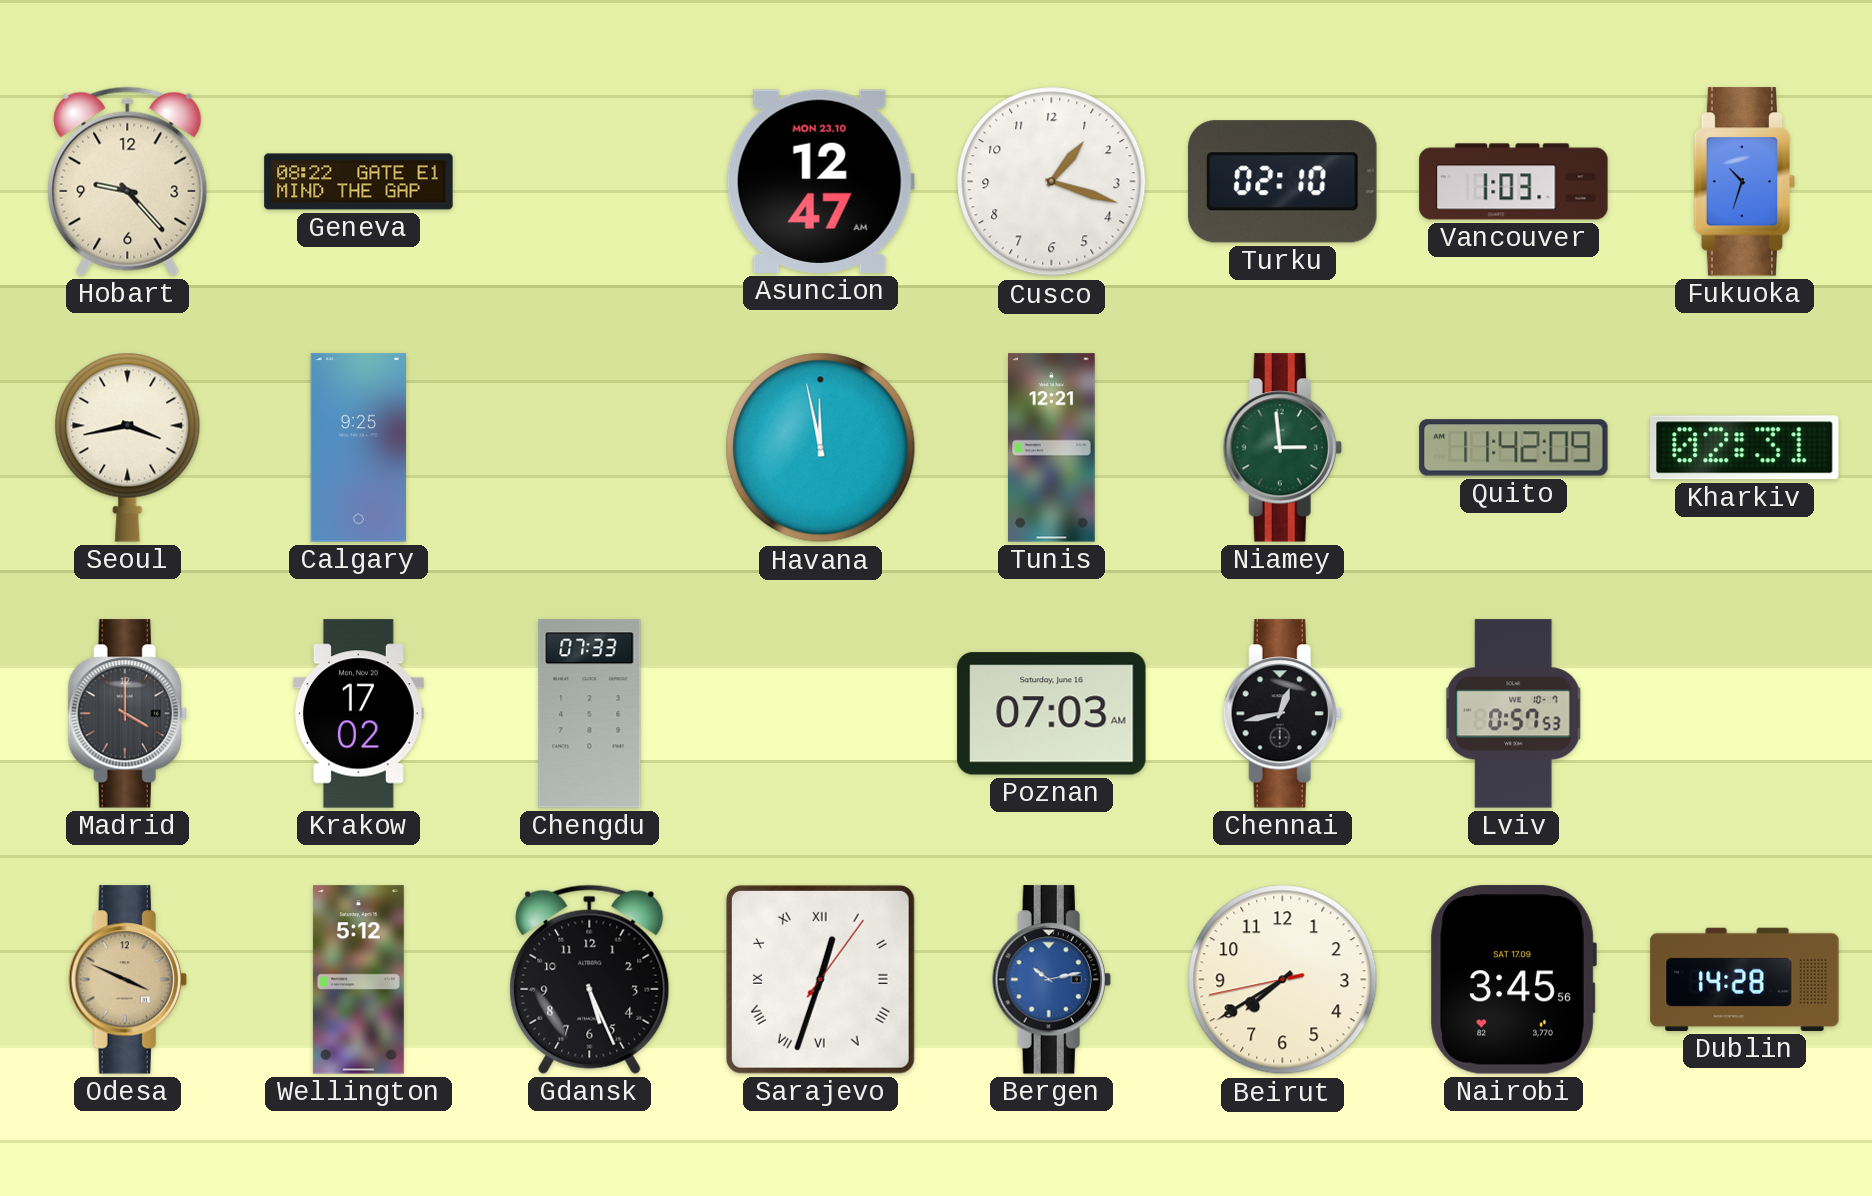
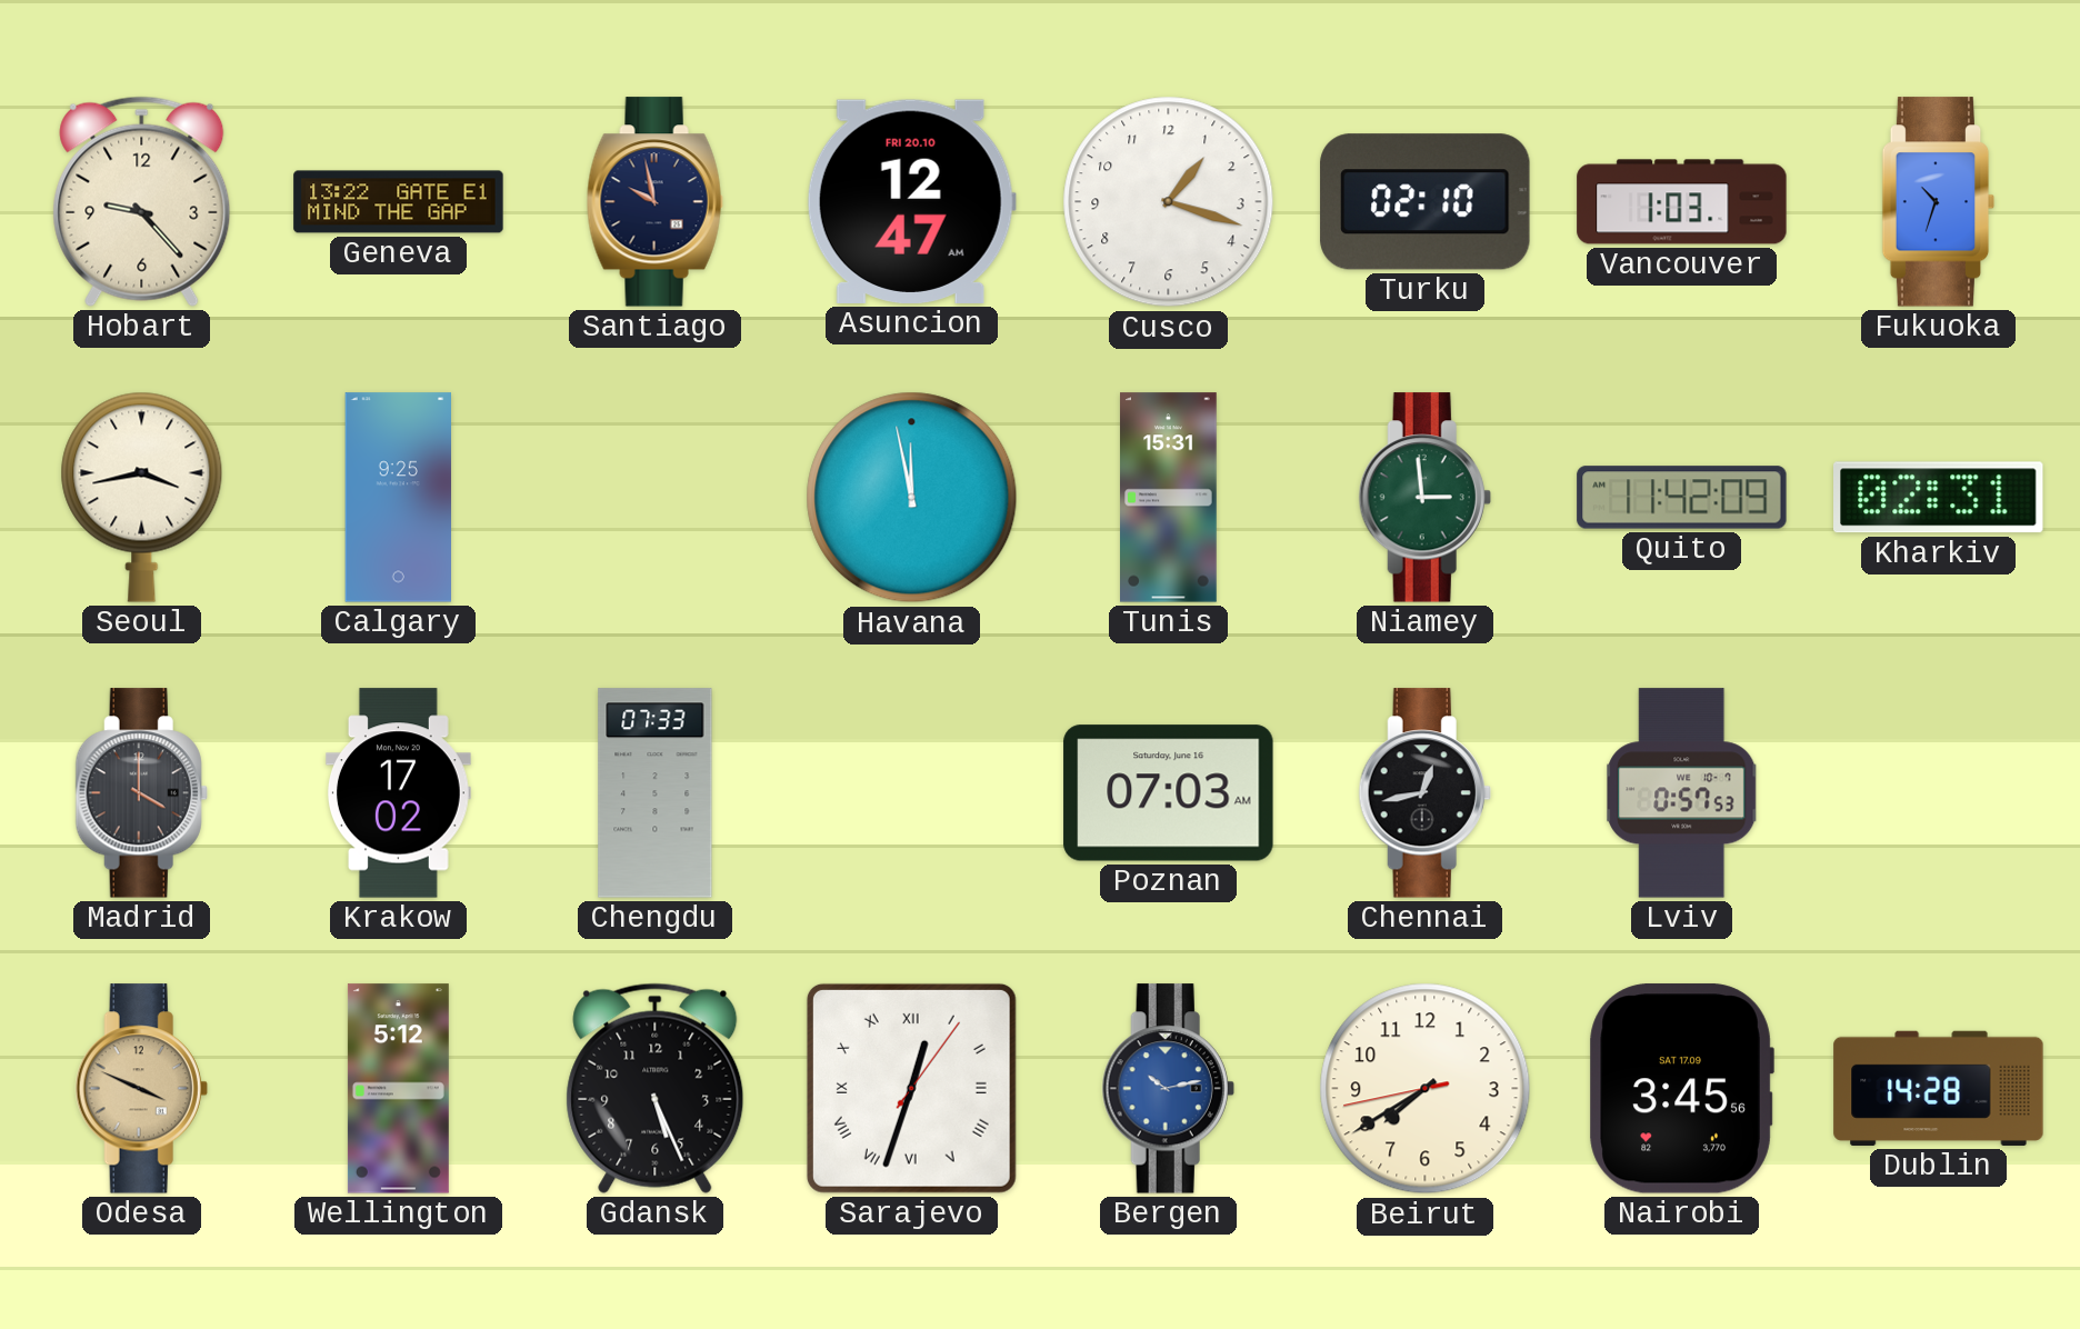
Geneva: 08:22 -> 13:22 (399, 202)
Santiago: none -> 9:58 (654, 202)
Asuncion date: MON 23.10 -> FRI 20.10 (911, 201)
Tunis: 12:21 -> 15:31 (1169, 498)
